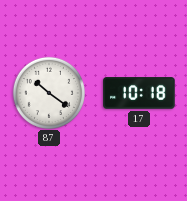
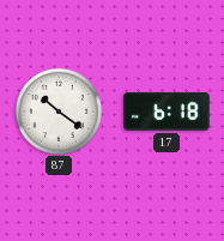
17: 10:18 -> 6:18 (167, 112)
